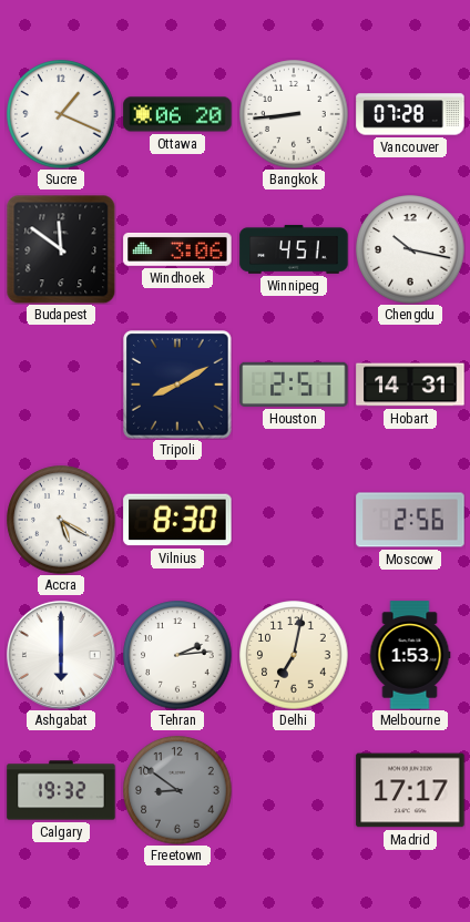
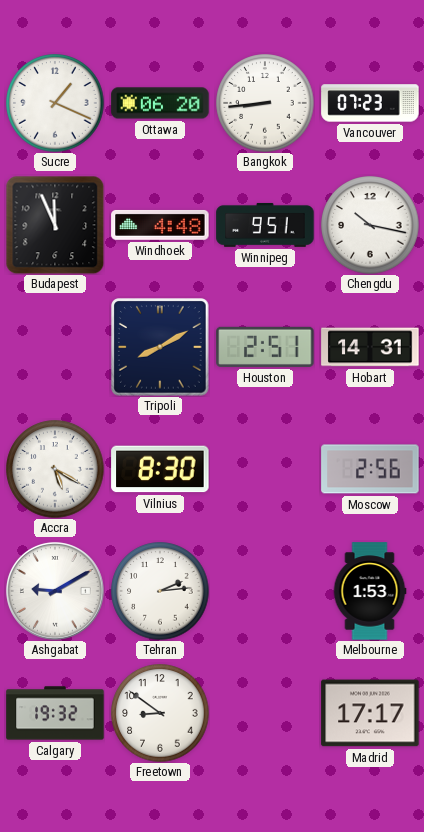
Vancouver: 07:28 -> 07:23 (370, 103)
Budapest: 11:51 -> 11:56 (55, 225)
Windhoek: 3:06 -> 4:48 (160, 225)
Winnipeg: 4:51 -> 9:51 (265, 225)
Ashgabat: 6:00 -> 9:10 (55, 591)
Delhi: 7:02 -> none (294, 655)
Freetown dial: grey -> white (160, 713)
